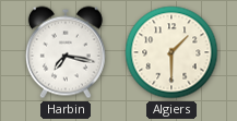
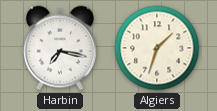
Algiers: 1:30 -> 1:33 (157, 48)
